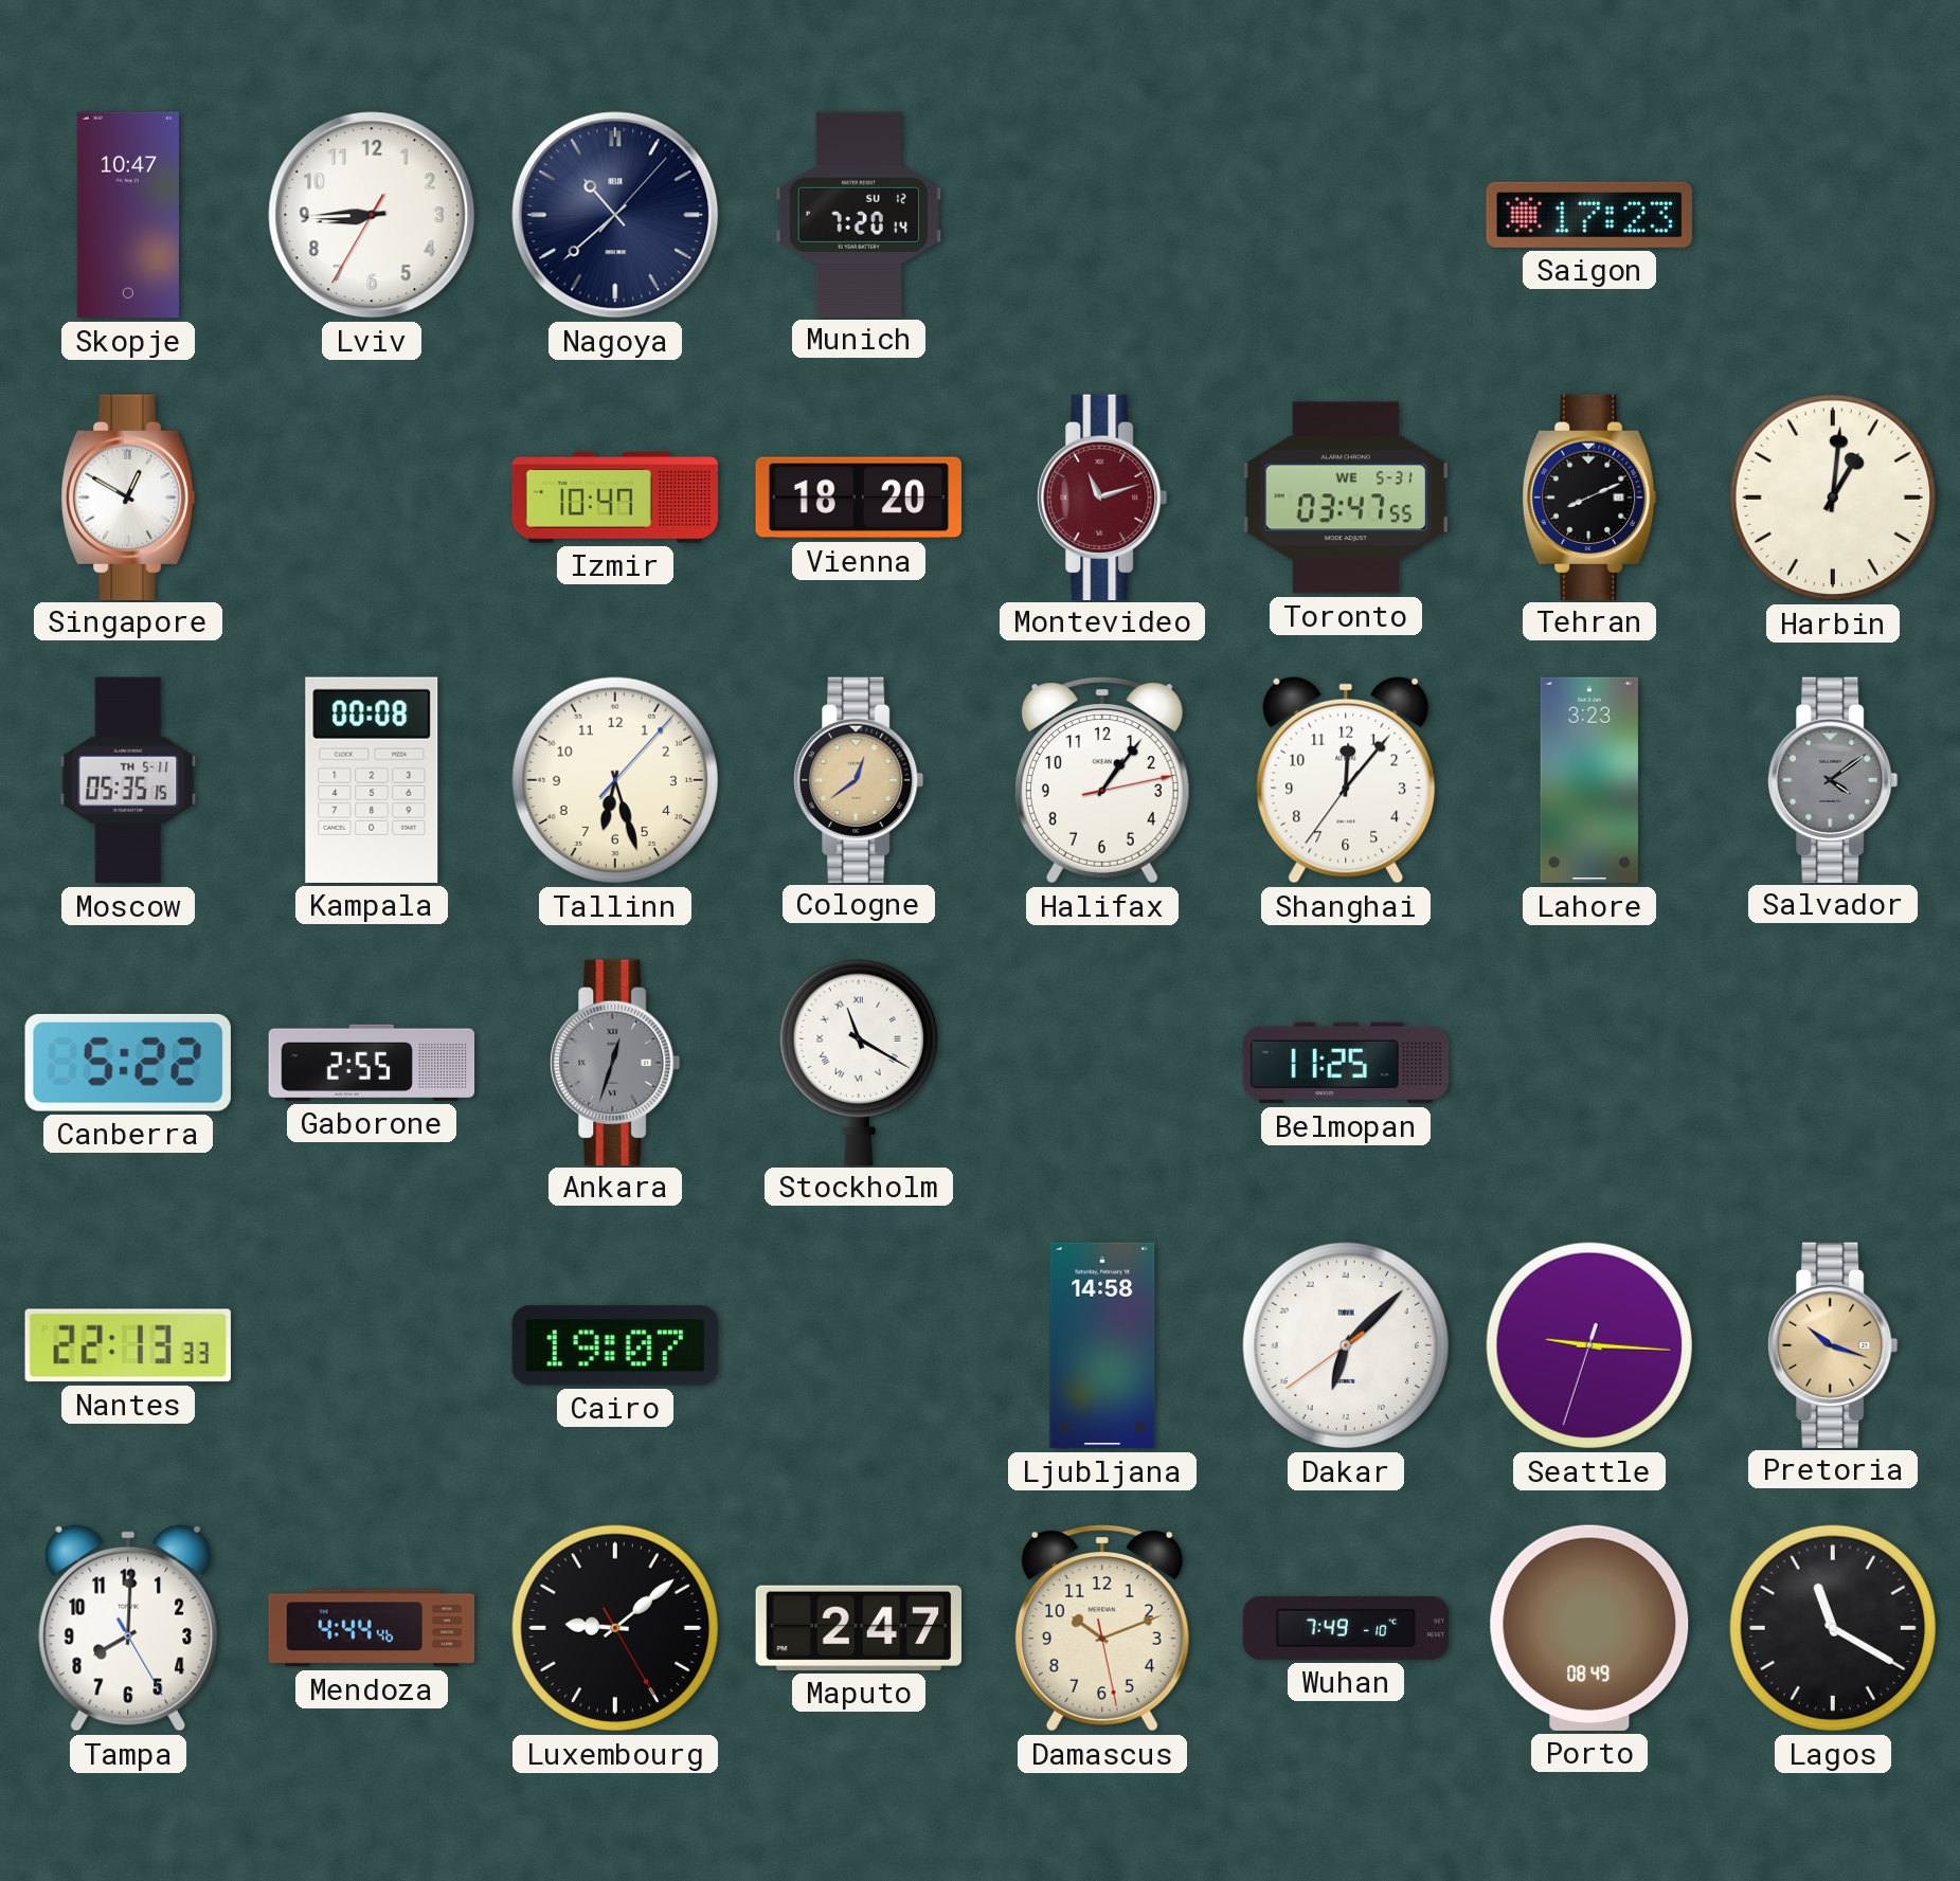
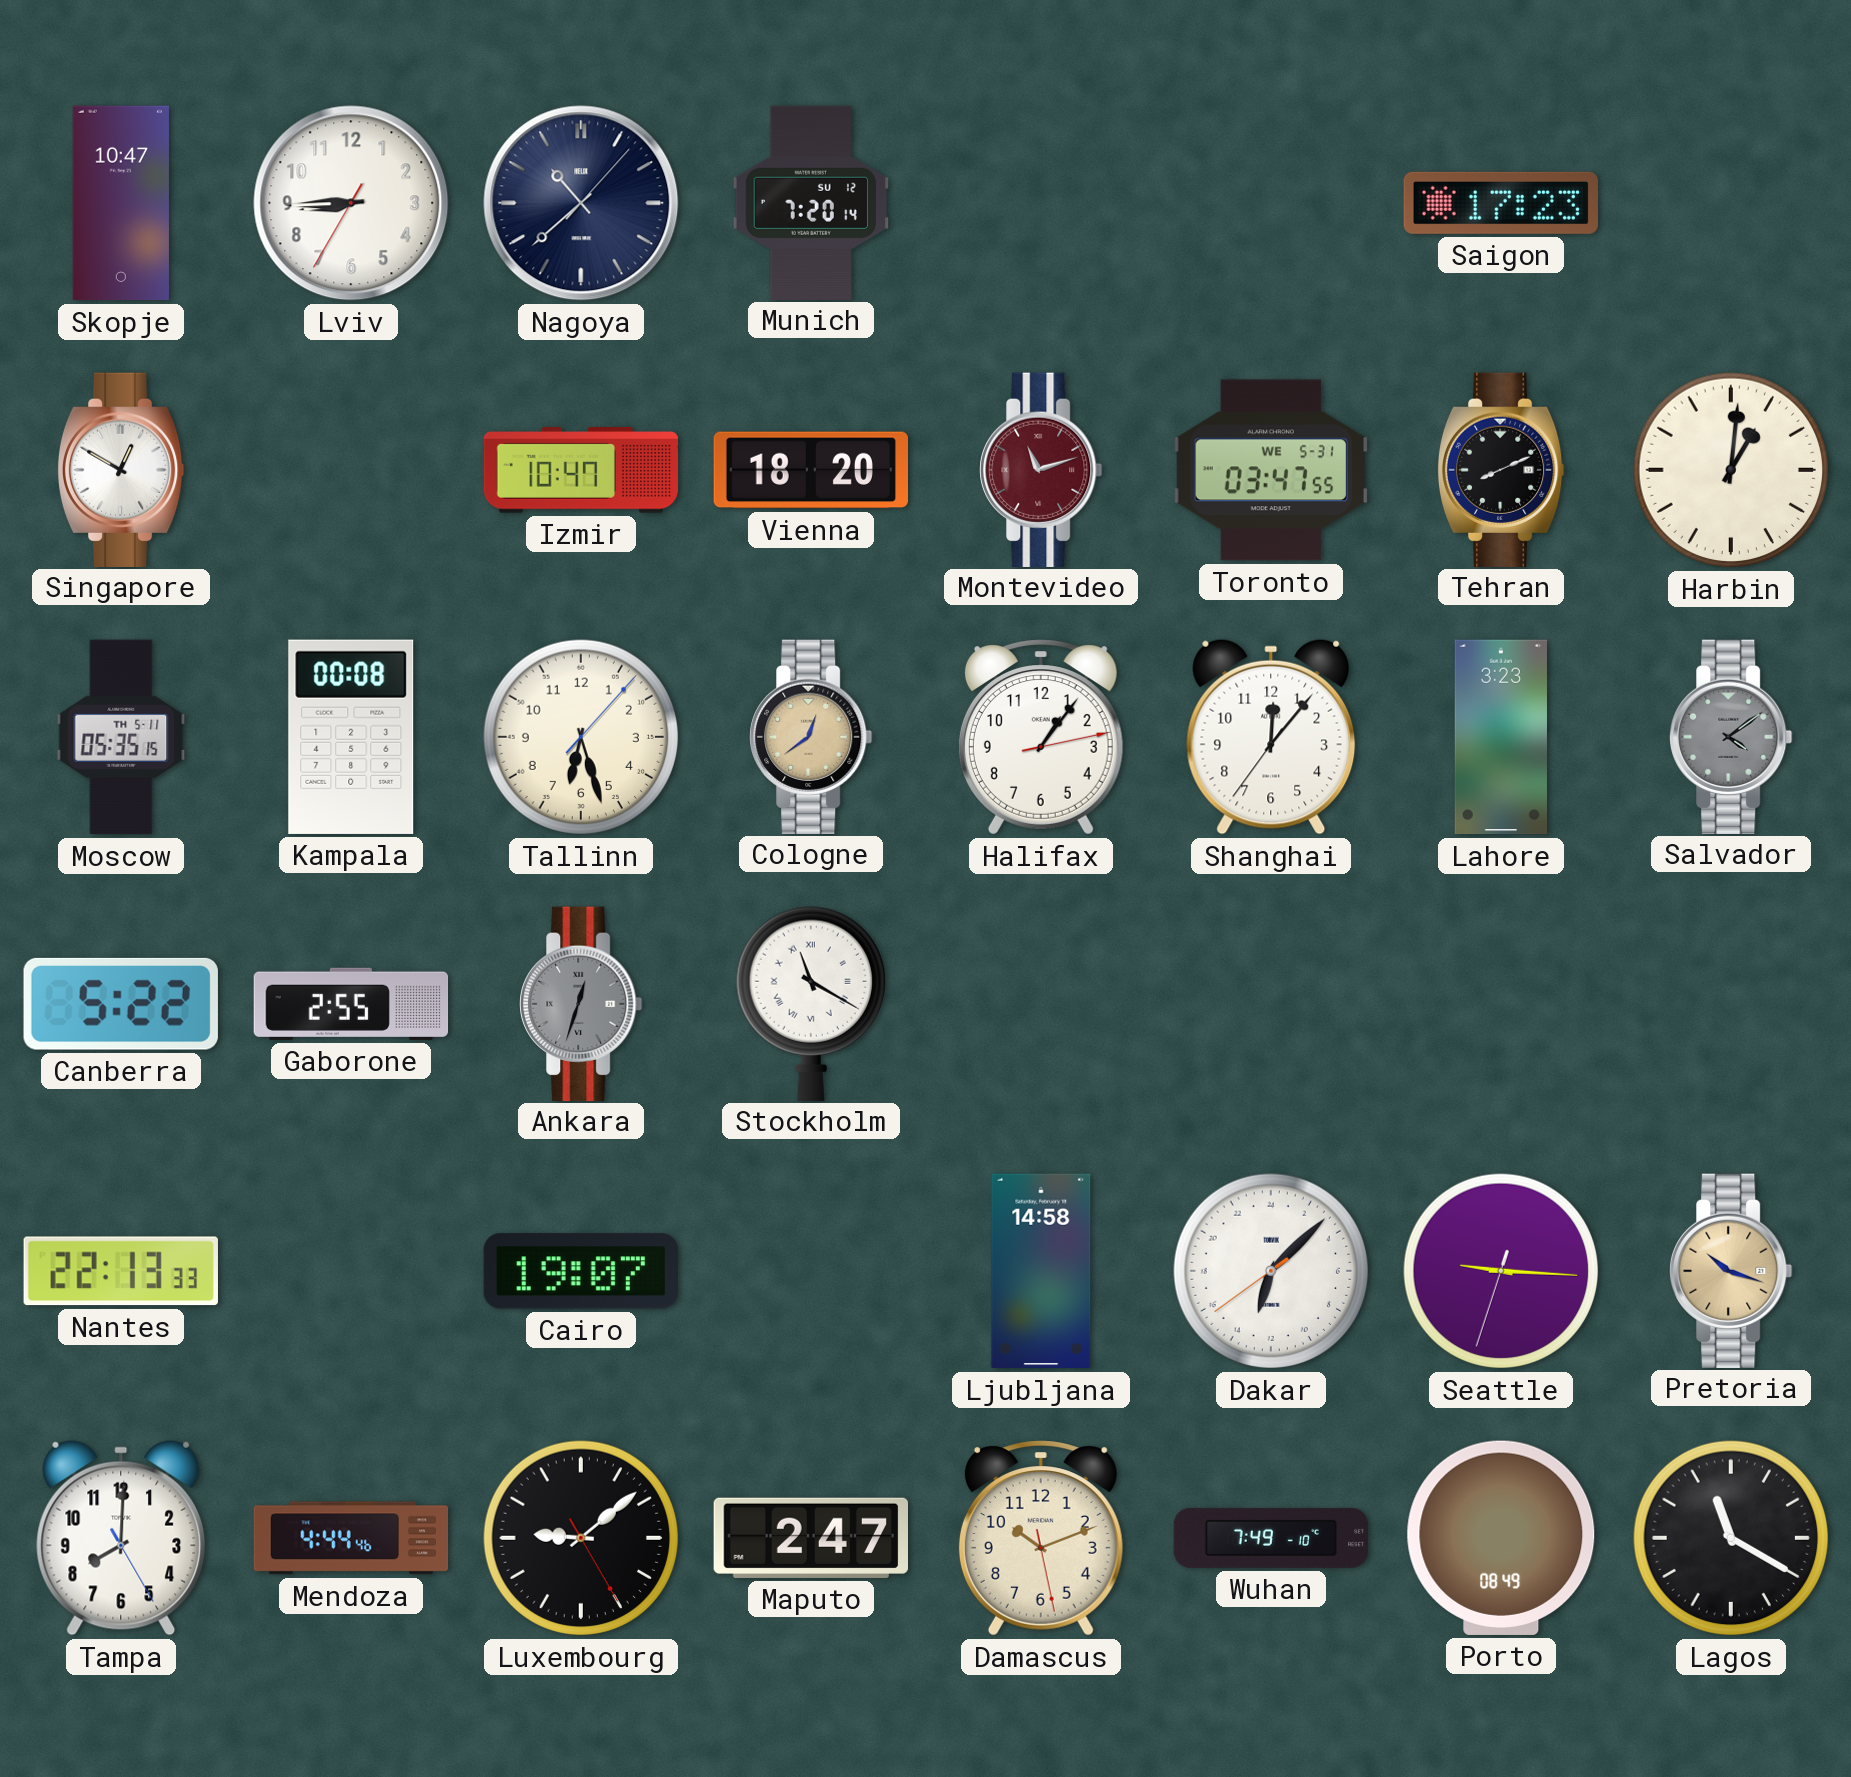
Belmopan: 11:25 -> none (1346, 1063)
